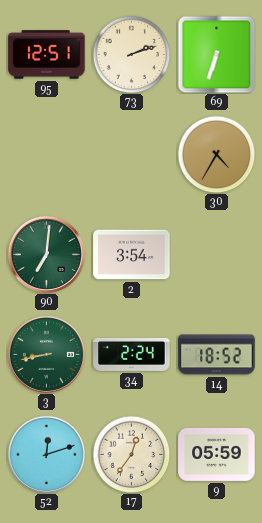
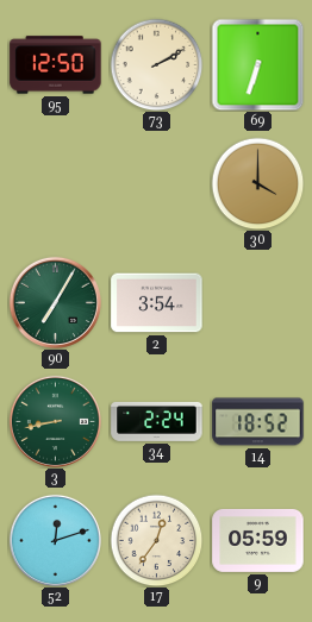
95: 12:51 -> 12:50 (56, 65)
73: 2:12 -> 2:10 (156, 64)
30: 4:35 -> 4:00 (257, 183)
90: 7:01 -> 7:05 (55, 302)
